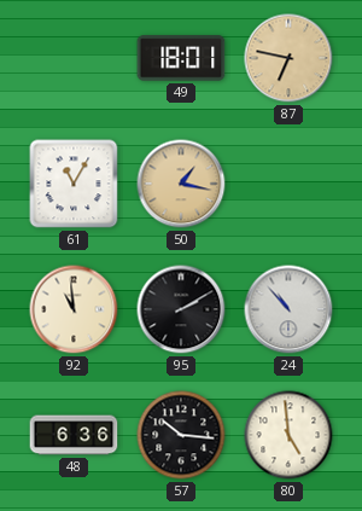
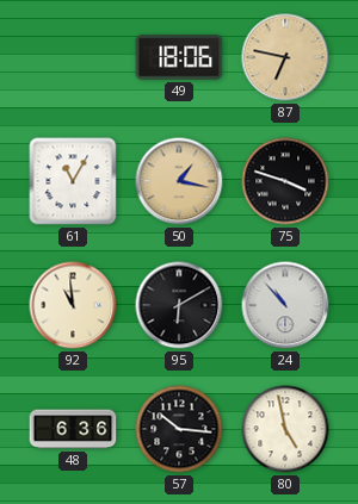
49: 18:01 -> 18:06 (179, 57)
75: none -> 3:48 (285, 181)
95: 2:10 -> 6:10 (179, 305)
80: 4:59 -> 4:58 (285, 429)
